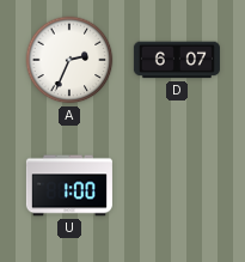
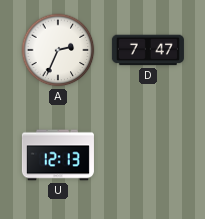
D: 6:07 -> 7:47 (148, 50)
U: 1:00 -> 12:13 (58, 155)
